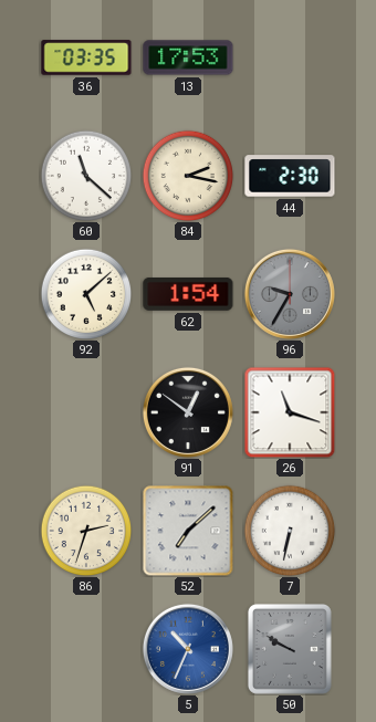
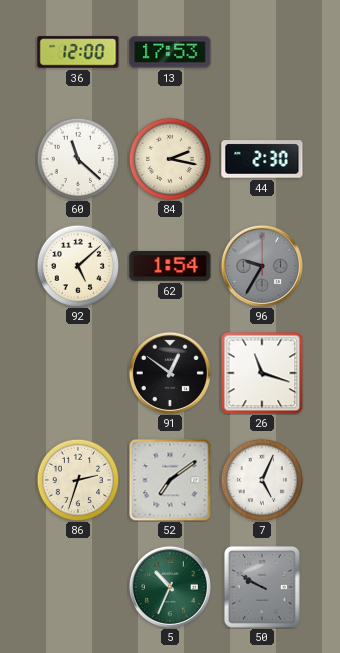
36: 03:35 -> 12:00 (78, 52)
52: 7:08 -> 7:09 (170, 480)
7: 6:32 -> 5:04 (262, 480)
5 dial: blue -> green (170, 587)
